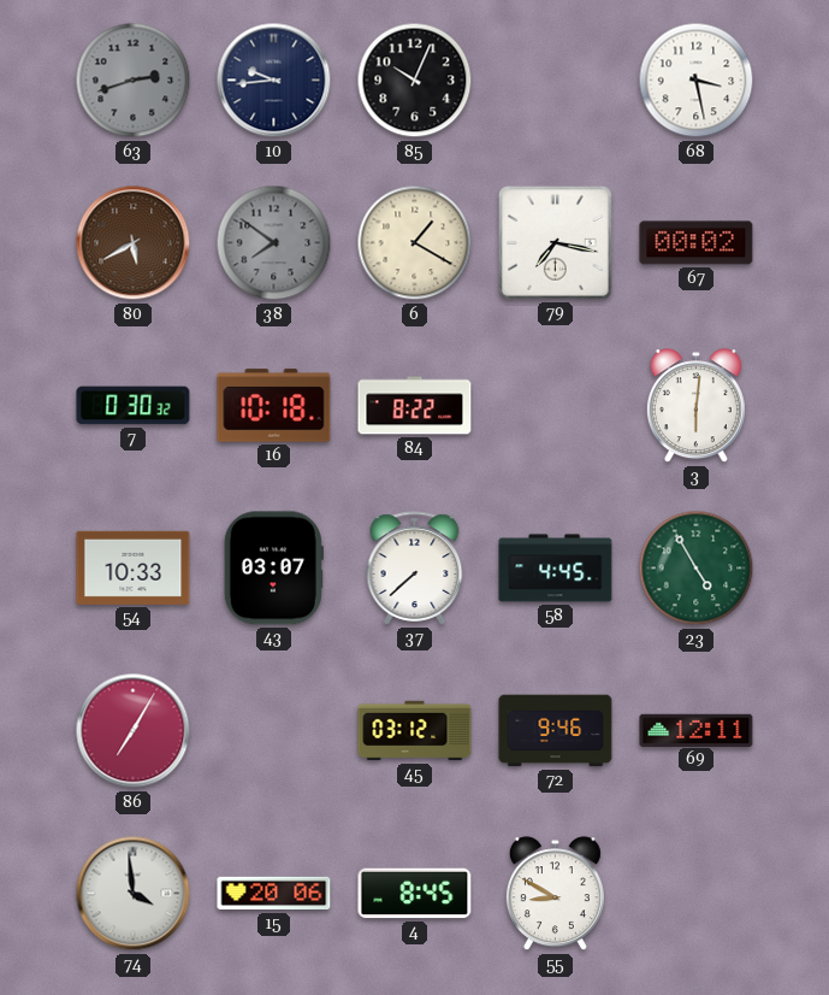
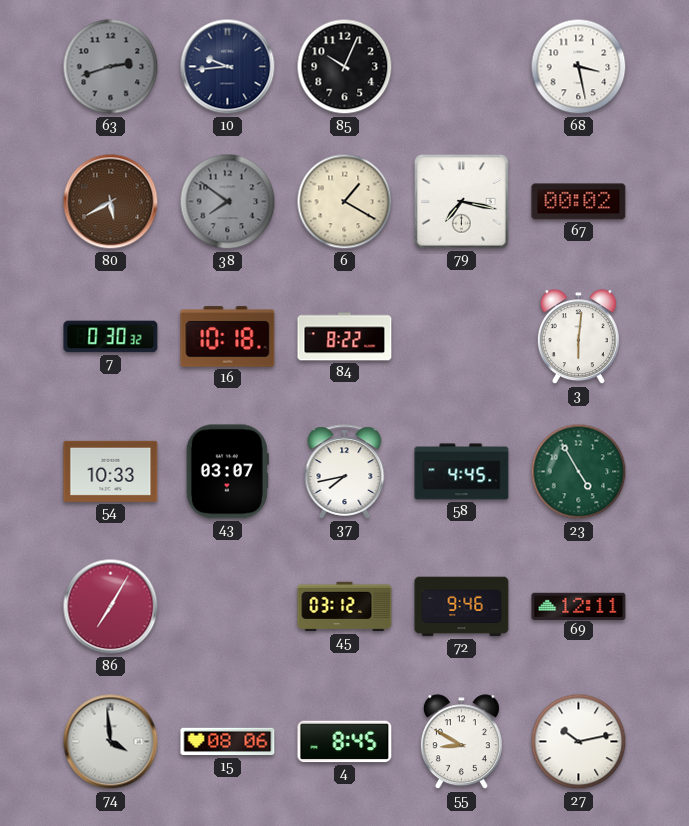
37: 7:38 -> 7:43 (345, 472)
15: 20:06 -> 08:06 (228, 742)
27: none -> 10:13 (579, 742)
